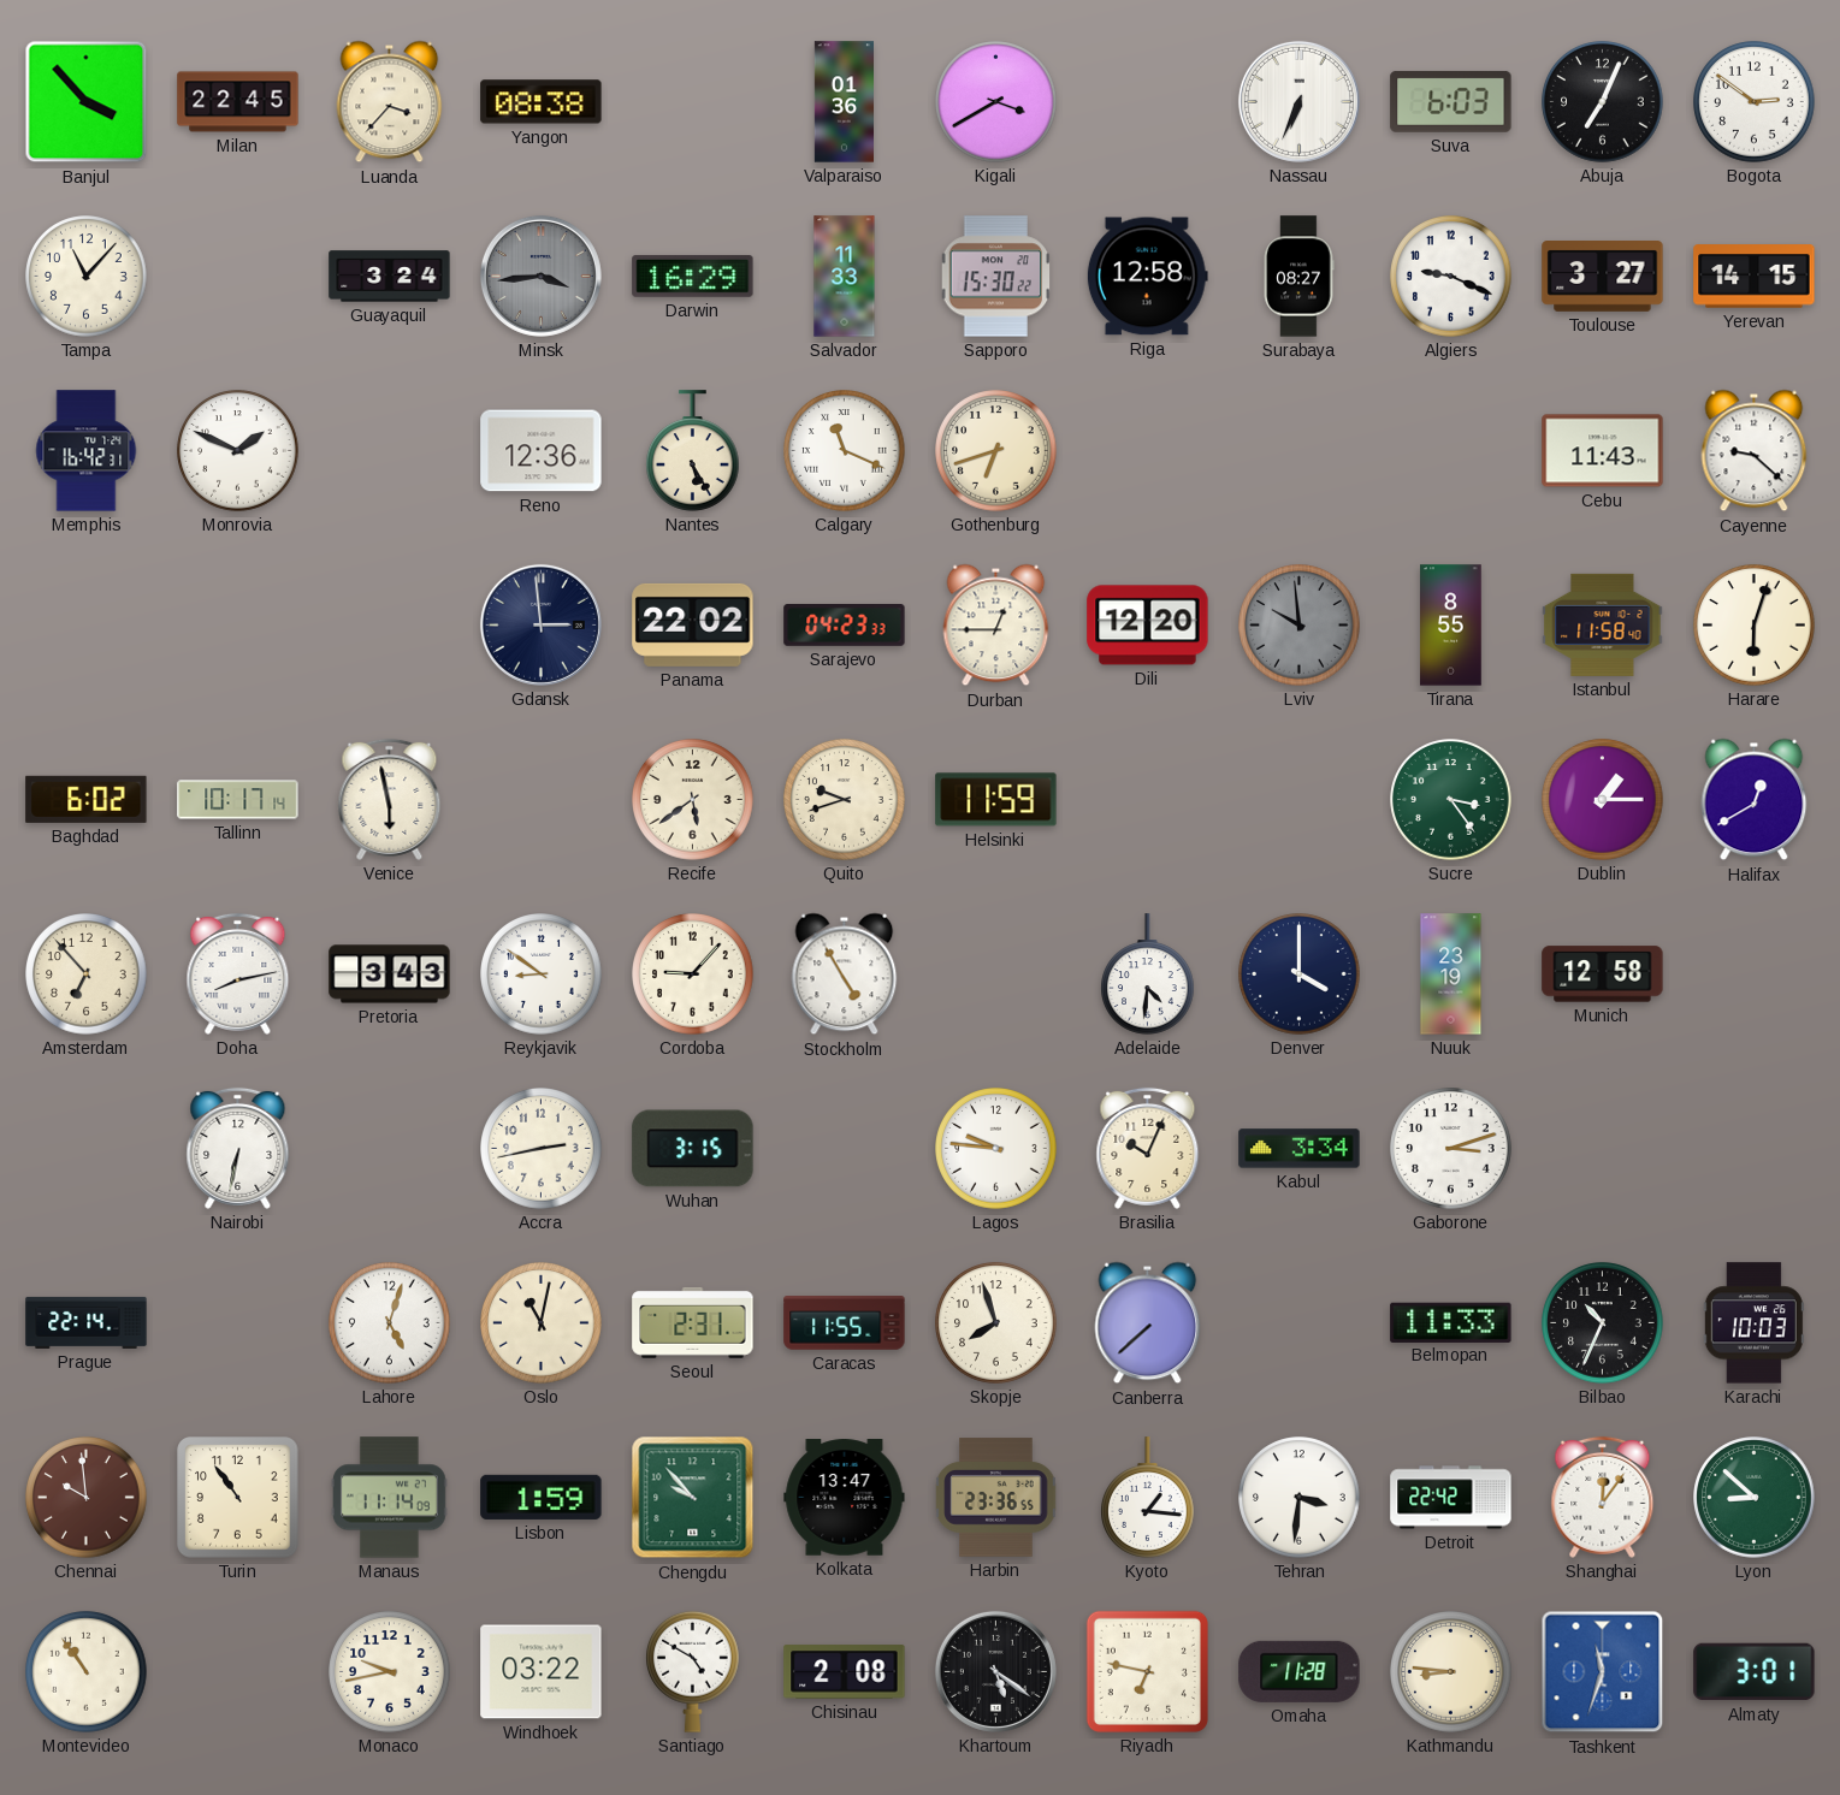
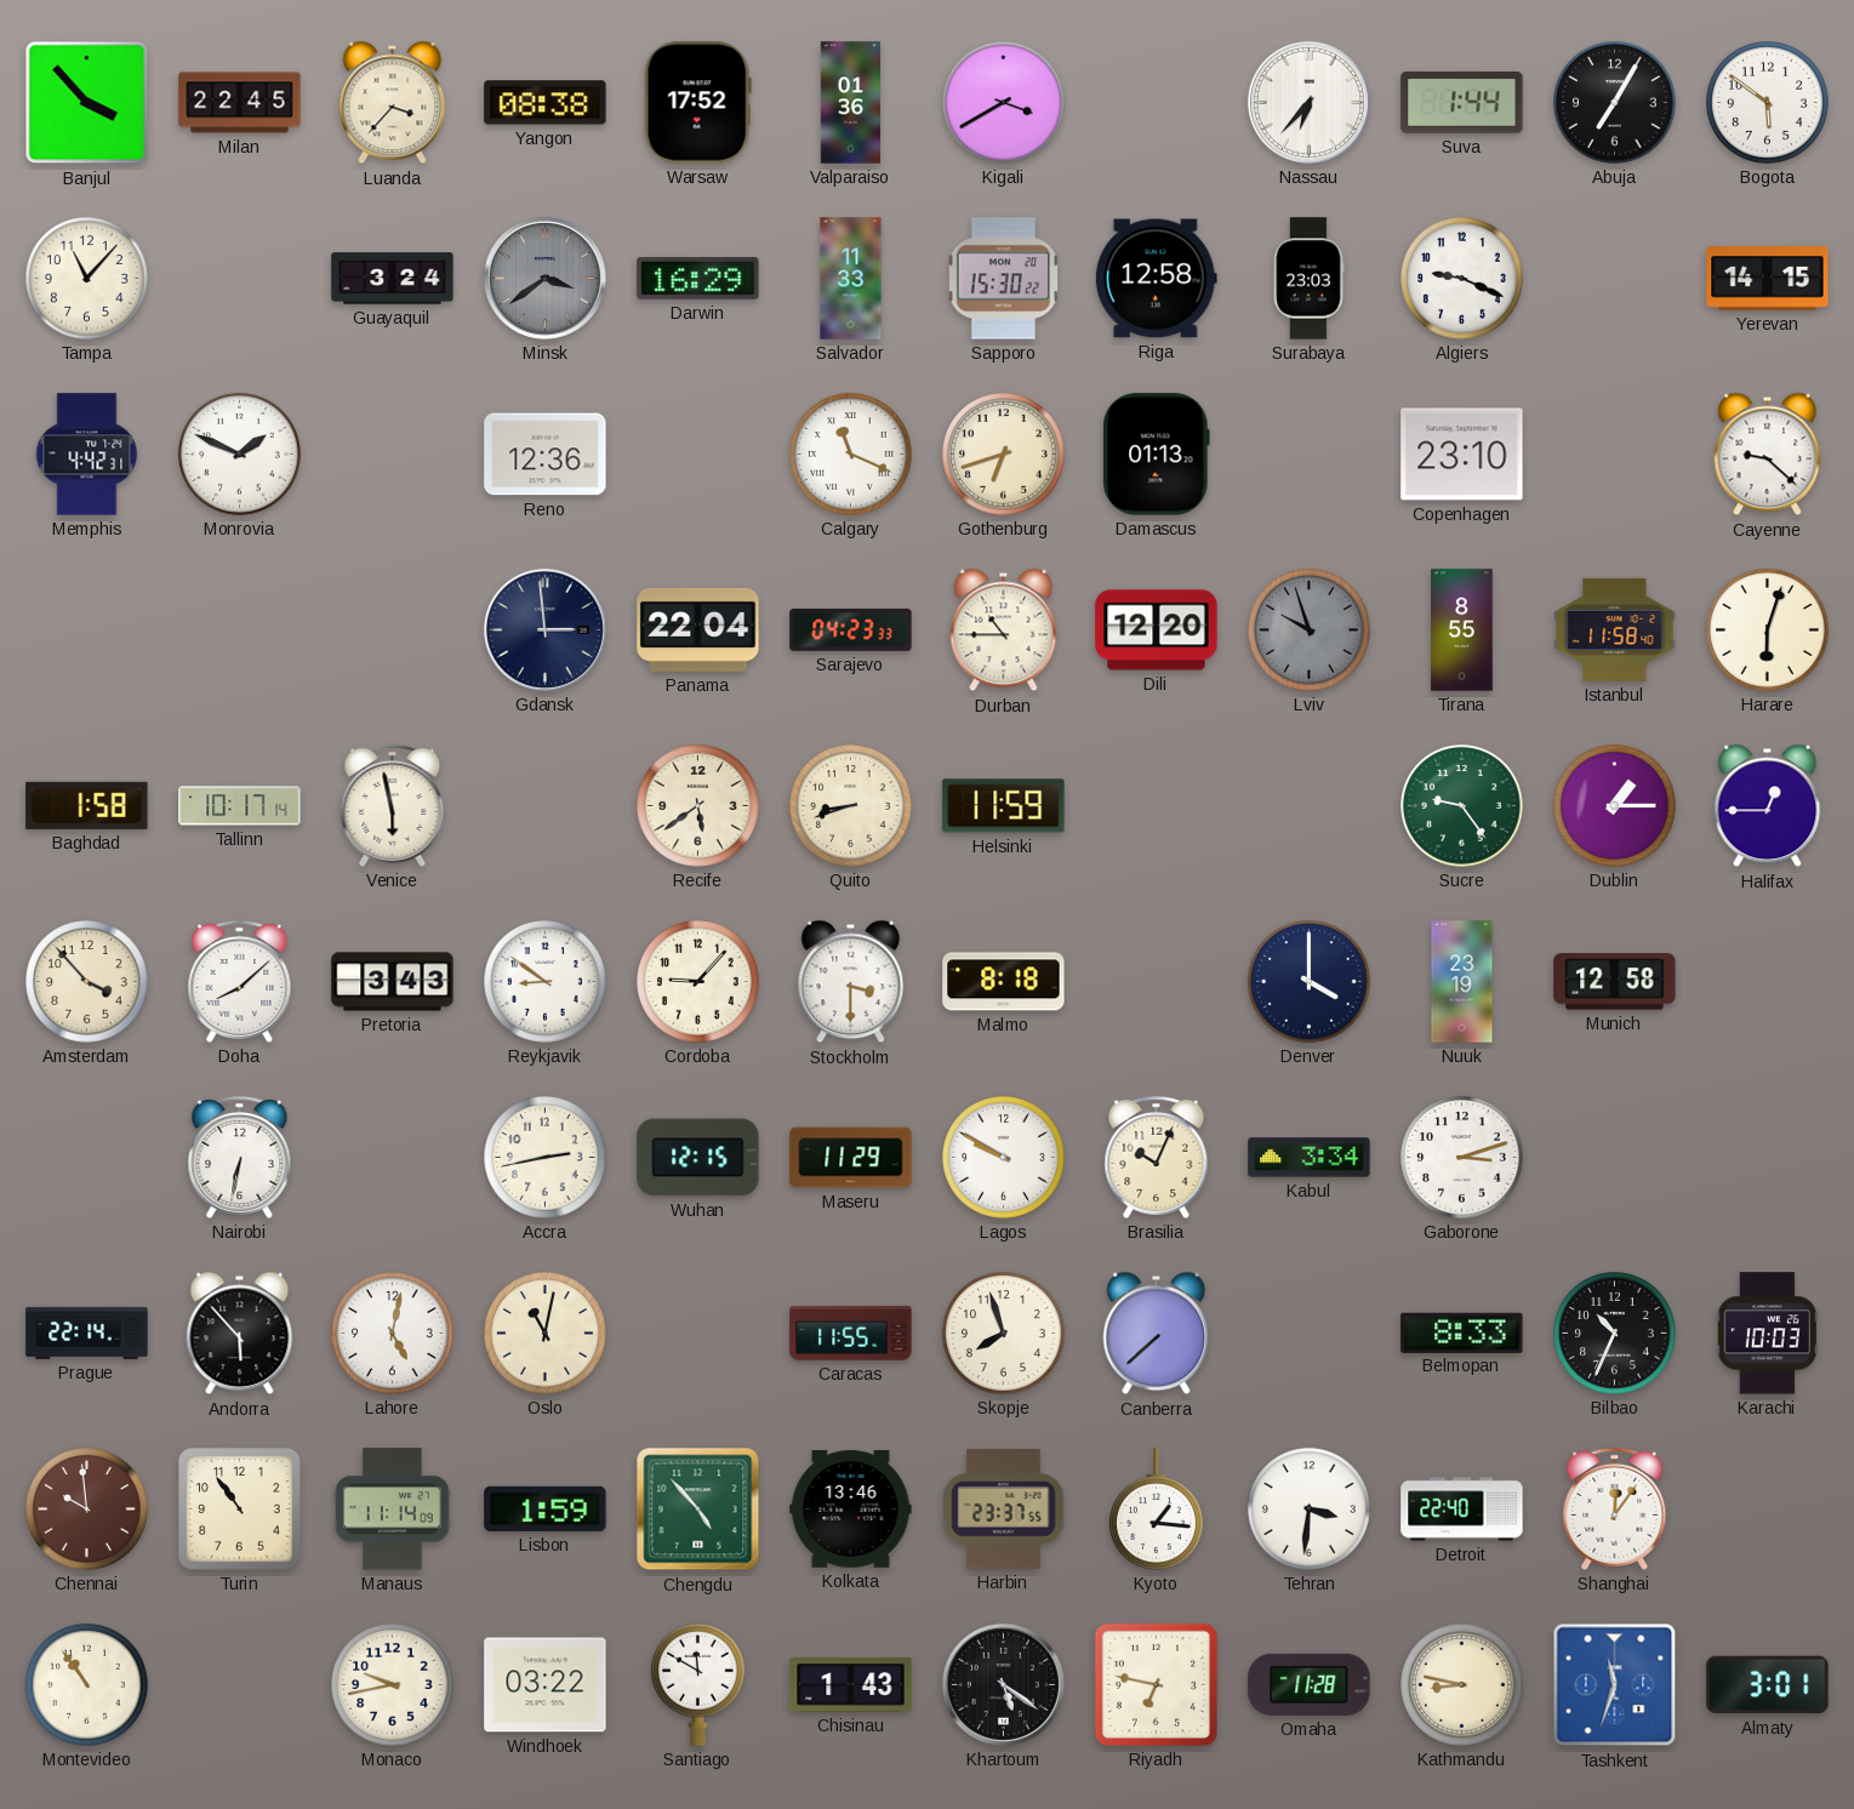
Warsaw: none -> 17:52 (697, 103)
Nassau: 6:34 -> 6:37 (1308, 102)
Suva: 6:03 -> 1:44 (1462, 102)
Abuja: 7:04 -> 7:05 (1615, 103)
Bogota: 2:51 -> 5:51 (1768, 103)
Minsk: 3:44 -> 3:39 (544, 278)
Surabaya: 08:27 -> 23:03 (1308, 279)
Toulouse: 3:27 -> none (1603, 277)
Memphis: 16:42 -> 4:42 (87, 455)
Nantes: 5:25 -> none (693, 451)
Damascus: none -> 01:13 (1157, 455)
Copenhagen: none -> 23:10 (1462, 455)
Cebu: 11:43 -> none (1603, 451)
Panama: 22:02 -> 22:04 (698, 629)
Durban: 12:45 -> 10:45 (1004, 630)
Lviv: 9:59 -> 9:57 (1310, 630)
Baghdad: 6:02 -> 1:58 (87, 805)
Quito: 9:42 -> 8:42 (851, 806)
Sucre: 3:24 -> 9:24 (1462, 806)
Halifax: 12:40 -> 12:45 (1768, 806)
Amsterdam: 6:53 -> 3:53 (87, 982)
Doha: 8:13 -> 8:08 (240, 981)
Stockholm: 4:55 -> 3:30 (851, 982)
Malmo: none -> 8:18 (1004, 982)
Adelaide: 4:31 -> none (1148, 974)
Wuhan: 3:15 -> 12:15 (698, 1158)
Maseru: none -> 11:29 (851, 1158)
Lagos: 9:46 -> 9:50 (1004, 1158)
Andorra: none -> 5:53 (240, 1334)
Lahore: 5:03 -> 5:02 (393, 1334)
Seoul: 2:31 -> none (693, 1322)
Belmopan: 11:33 -> 8:33 (1462, 1333)
Chengdu: 9:53 -> 4:53 (698, 1510)
Kolkata: 13:47 -> 13:46 (851, 1510)
Harbin: 23:36 -> 23:37 (1004, 1510)
Detroit: 22:42 -> 22:40 (1462, 1510)
Lyon: 8:52 -> none (1755, 1498)
Santiago: 4:50 -> 11:50 (698, 1684)
Chisinau: 2:08 -> 1:43 (851, 1685)
Kathmandu: 8:46 -> 8:47 (1462, 1685)
